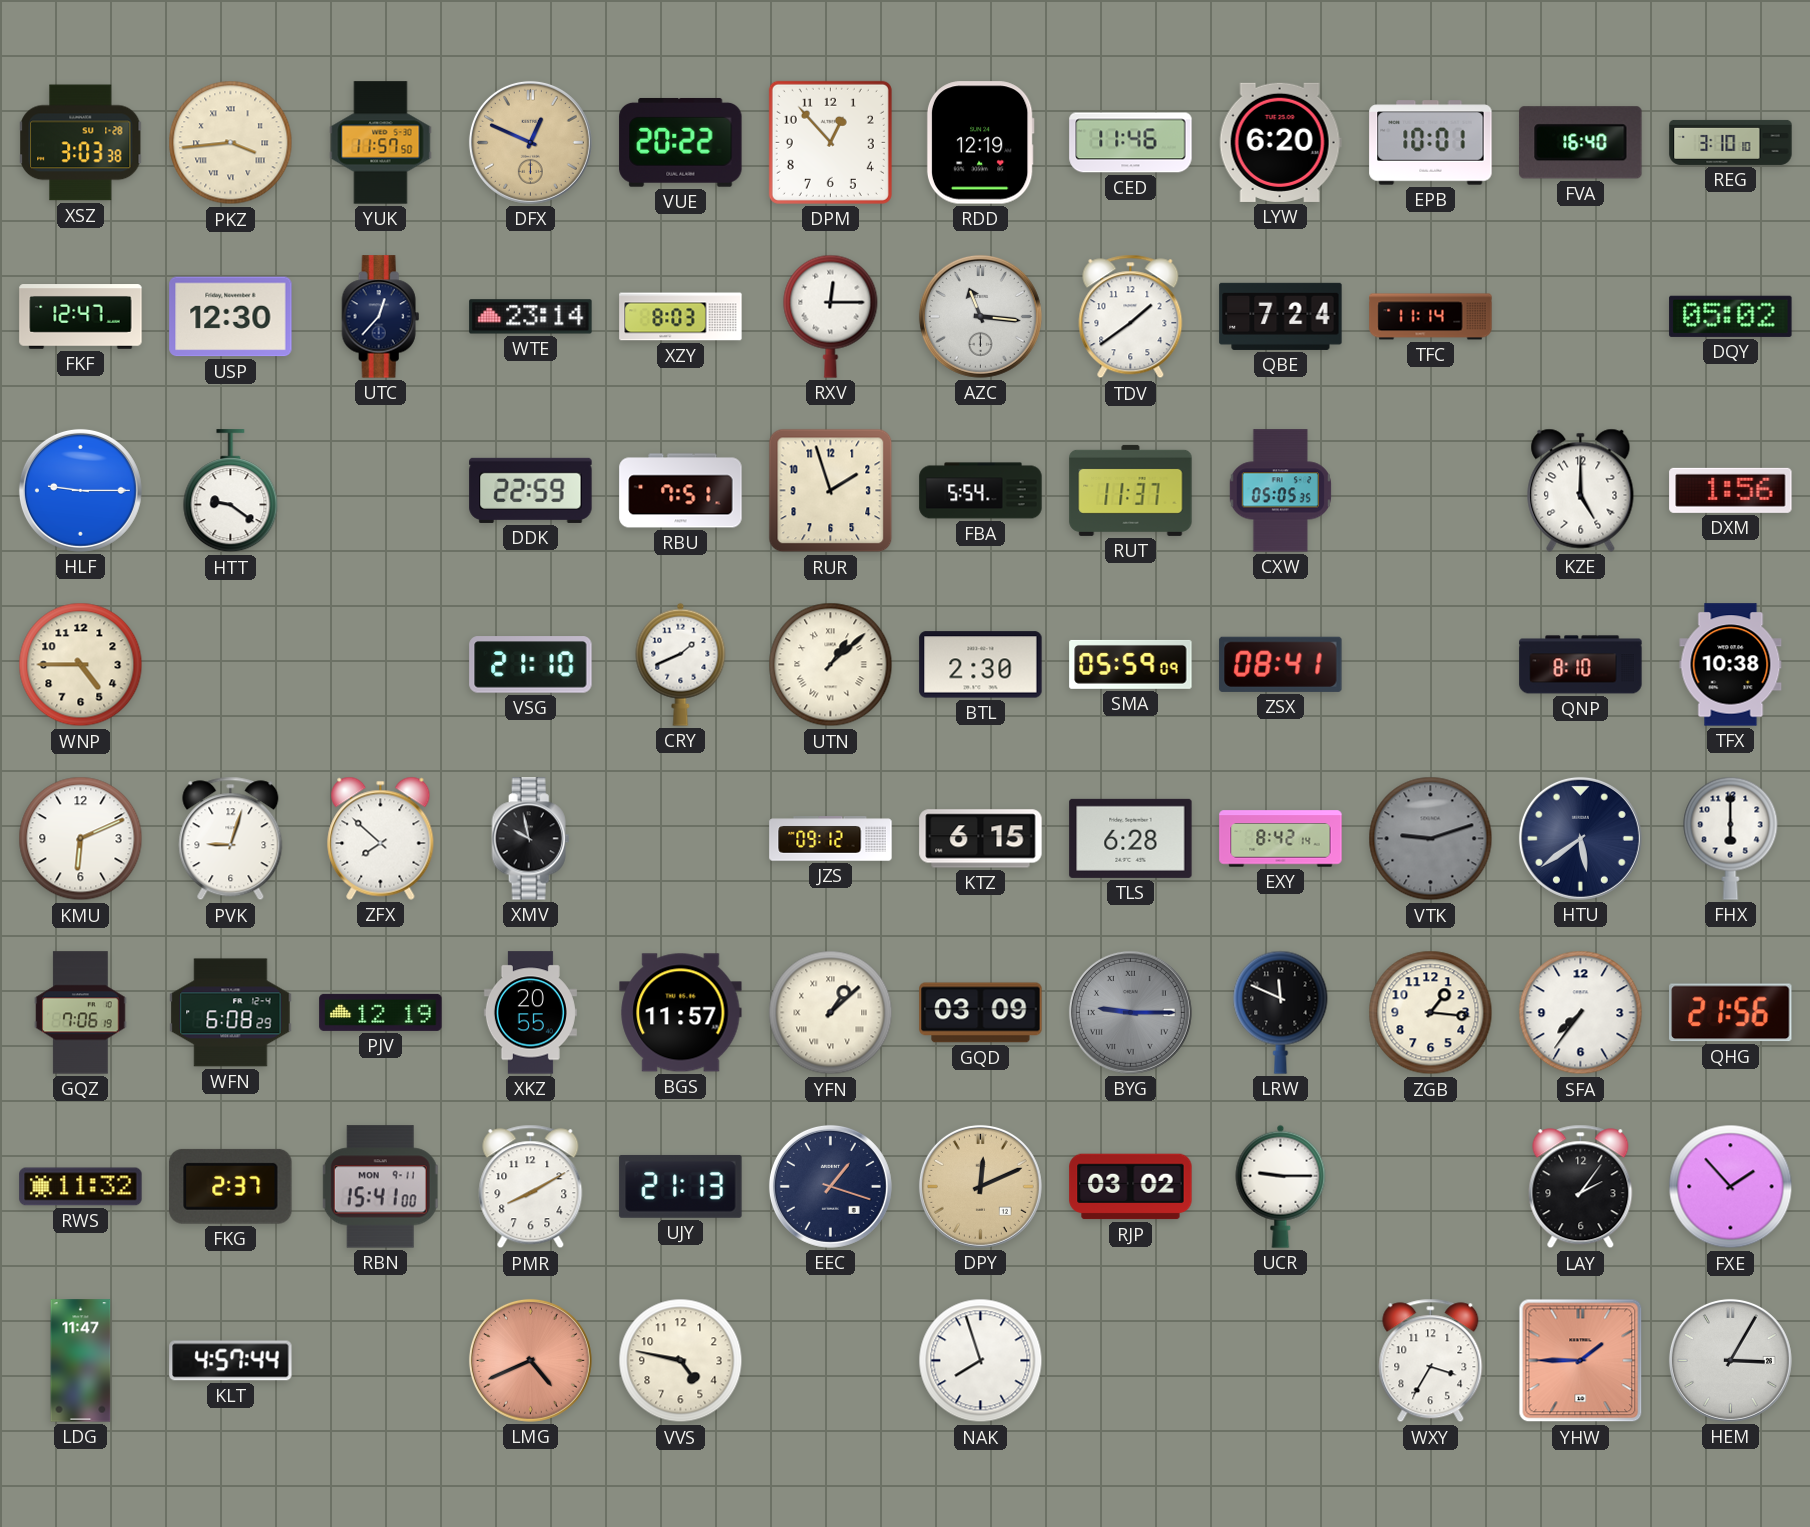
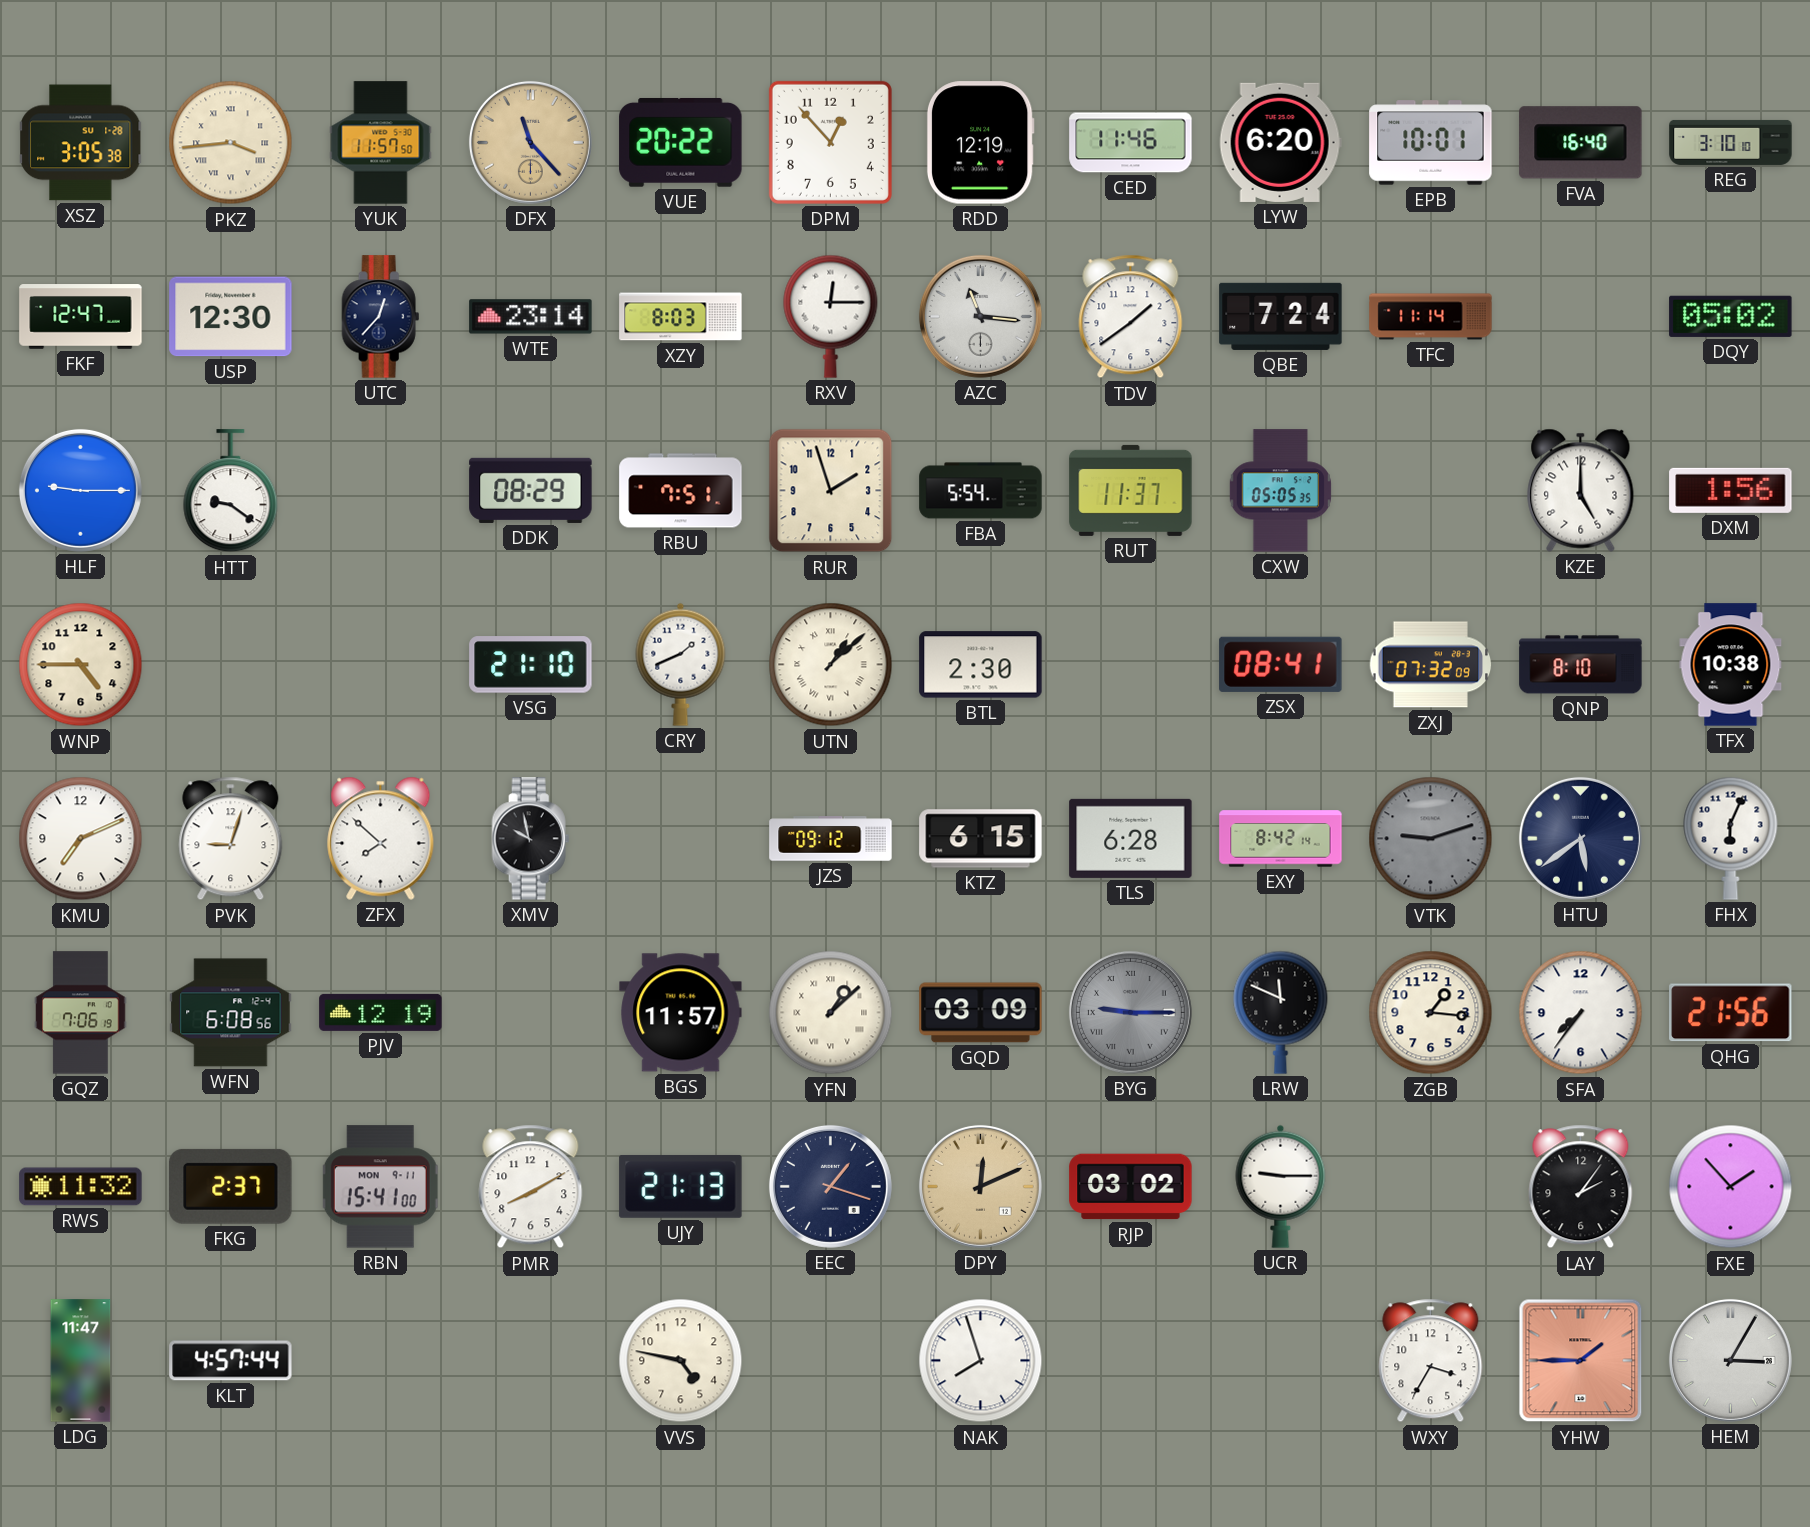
XSZ: 3:03 -> 3:05 (81, 143)
DFX: 12:49 -> 11:23 (530, 142)
DDK: 22:59 -> 08:29 (531, 490)
SMA: 05:59 -> none (1131, 664)
ZXJ: none -> 07:32 (1431, 665)
KMU: 6:11 -> 7:11 (81, 839)
FHX: 6:00 -> 6:04 (1731, 838)
WFN: 6:08:29 -> 6:08:56 (231, 1013)
XKZ: 20:55 -> none (530, 1013)
LMG: 4:41 -> none (530, 1360)
